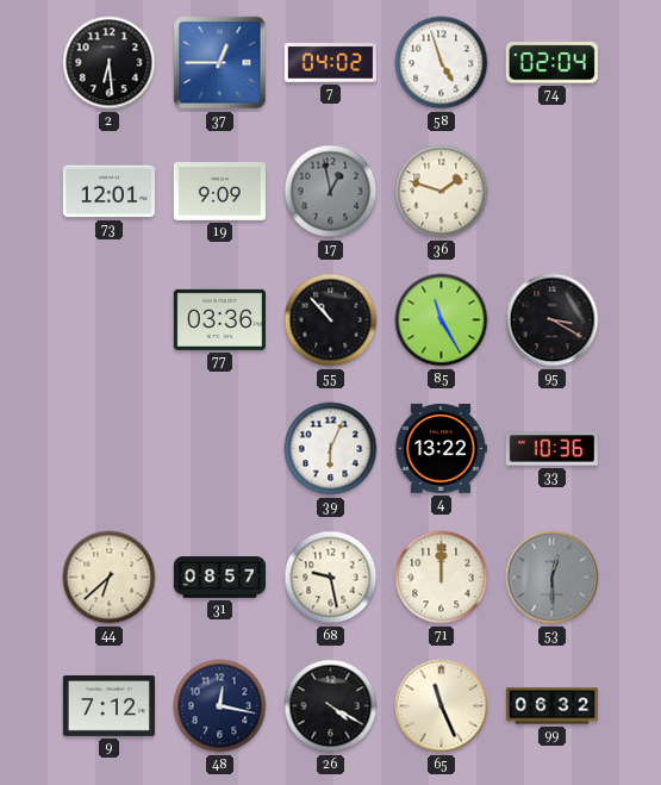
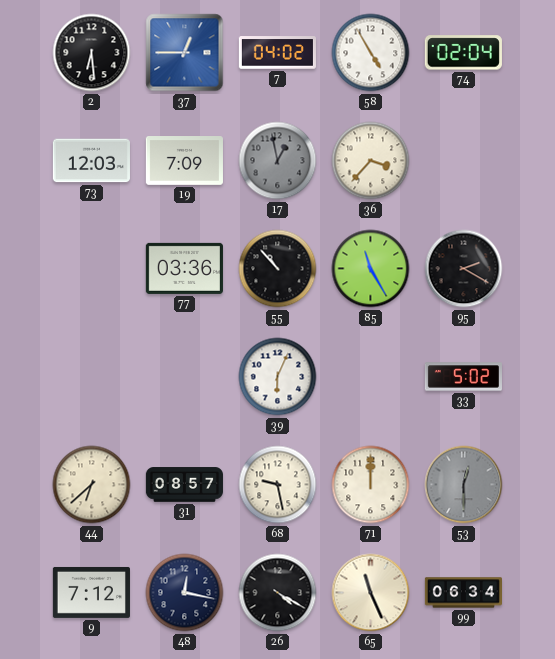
58: 4:57 -> 4:55 (371, 53)
73: 12:01 -> 12:03 (91, 161)
19: 9:09 -> 7:09 (184, 161)
36: 1:48 -> 3:37 (371, 161)
95: 3:20 -> 2:20 (464, 269)
4: 13:22 -> none (441, 448)
33: 10:36 -> 5:02 (463, 377)
99: 06:32 -> 06:34 (463, 593)
